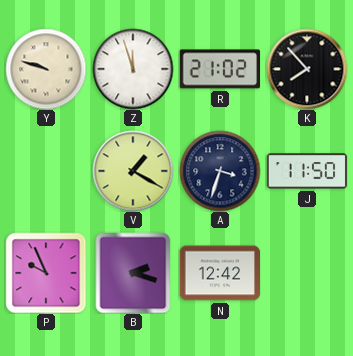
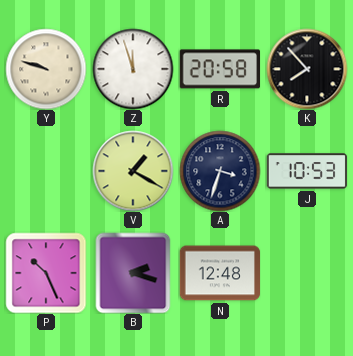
R: 21:02 -> 20:58 (219, 69)
J: 11:50 -> 10:53 (307, 171)
P: 9:56 -> 10:26 (46, 273)
N: 12:42 -> 12:48 (220, 273)
